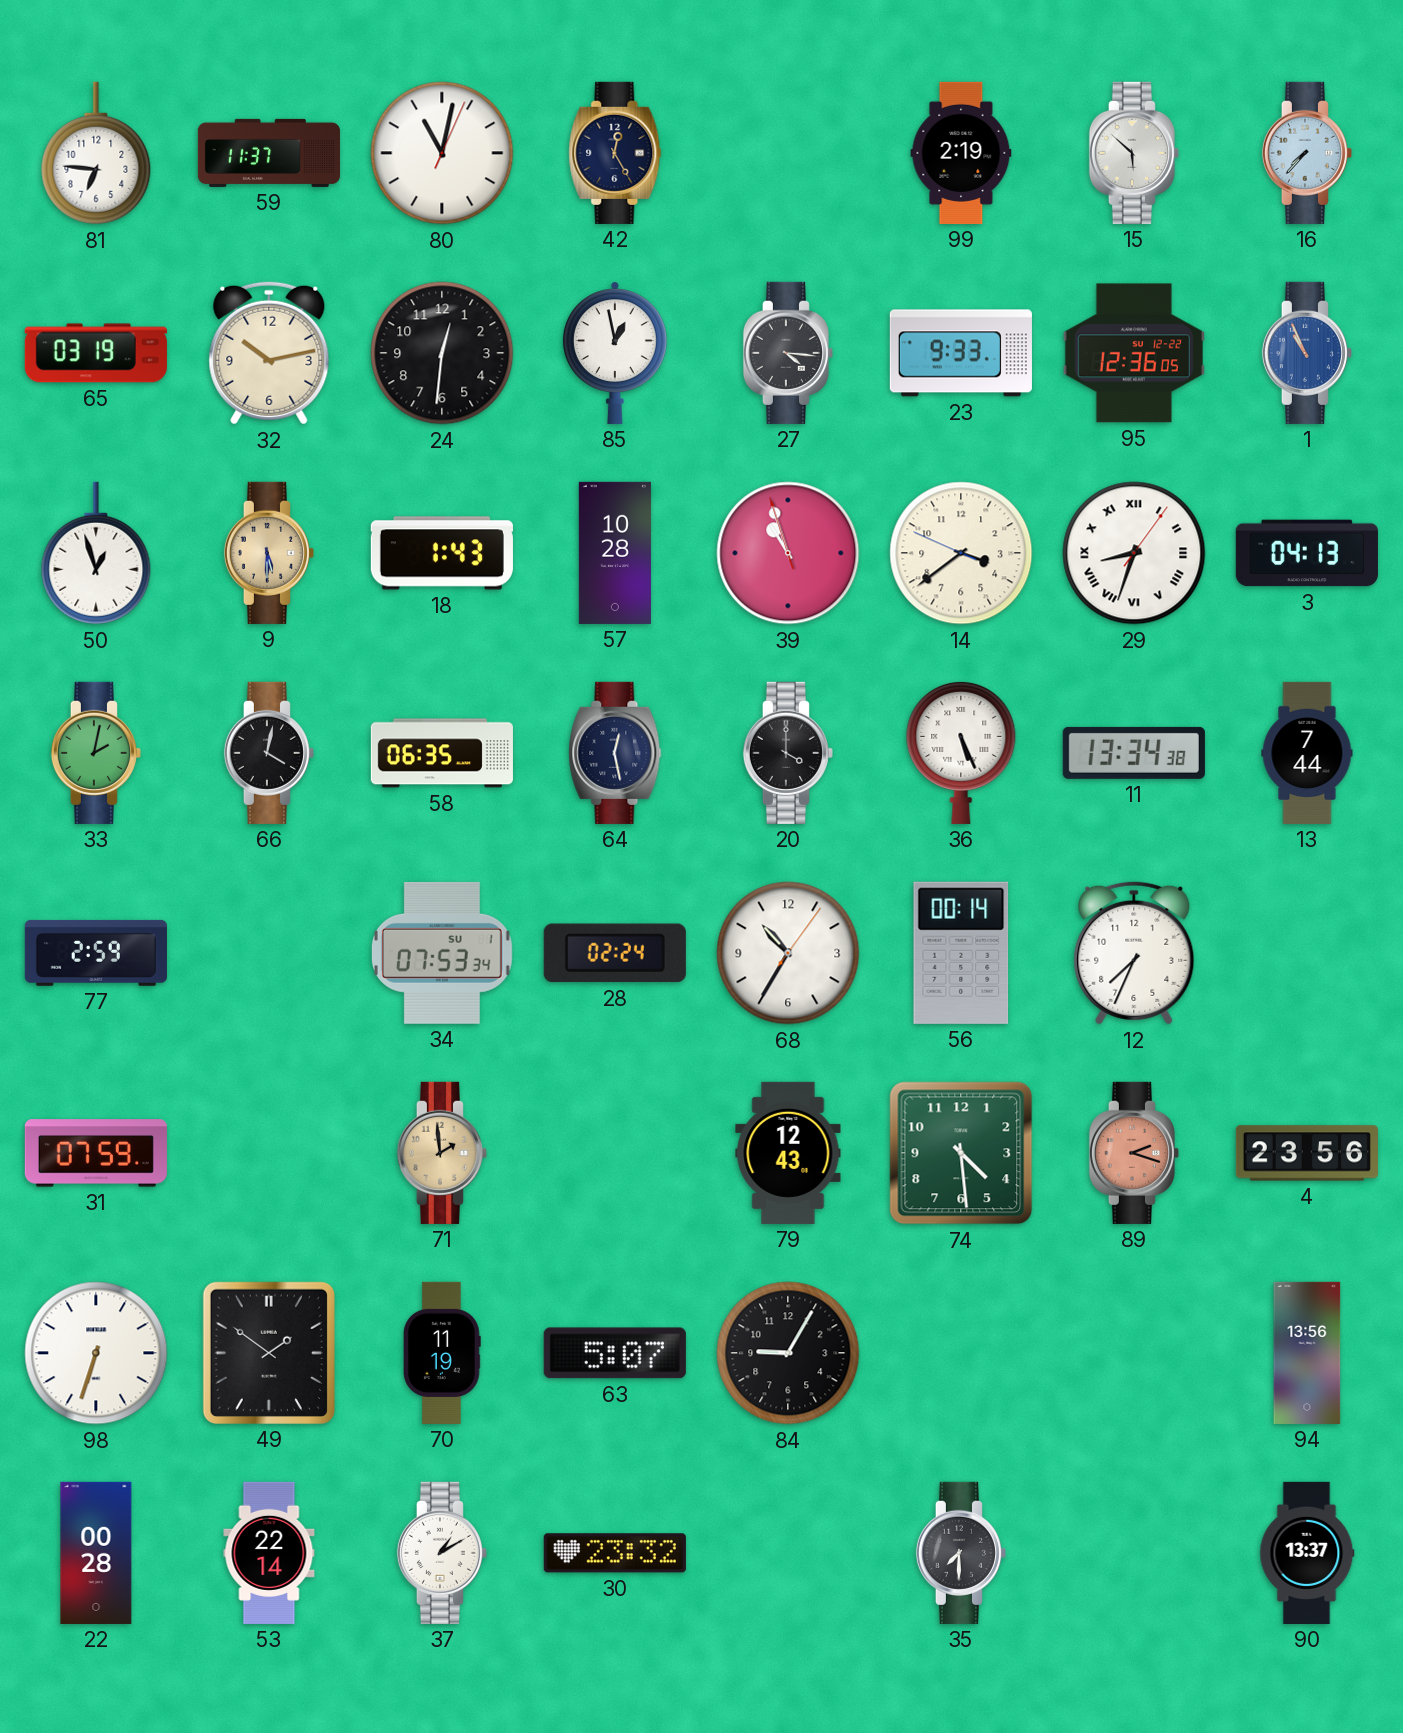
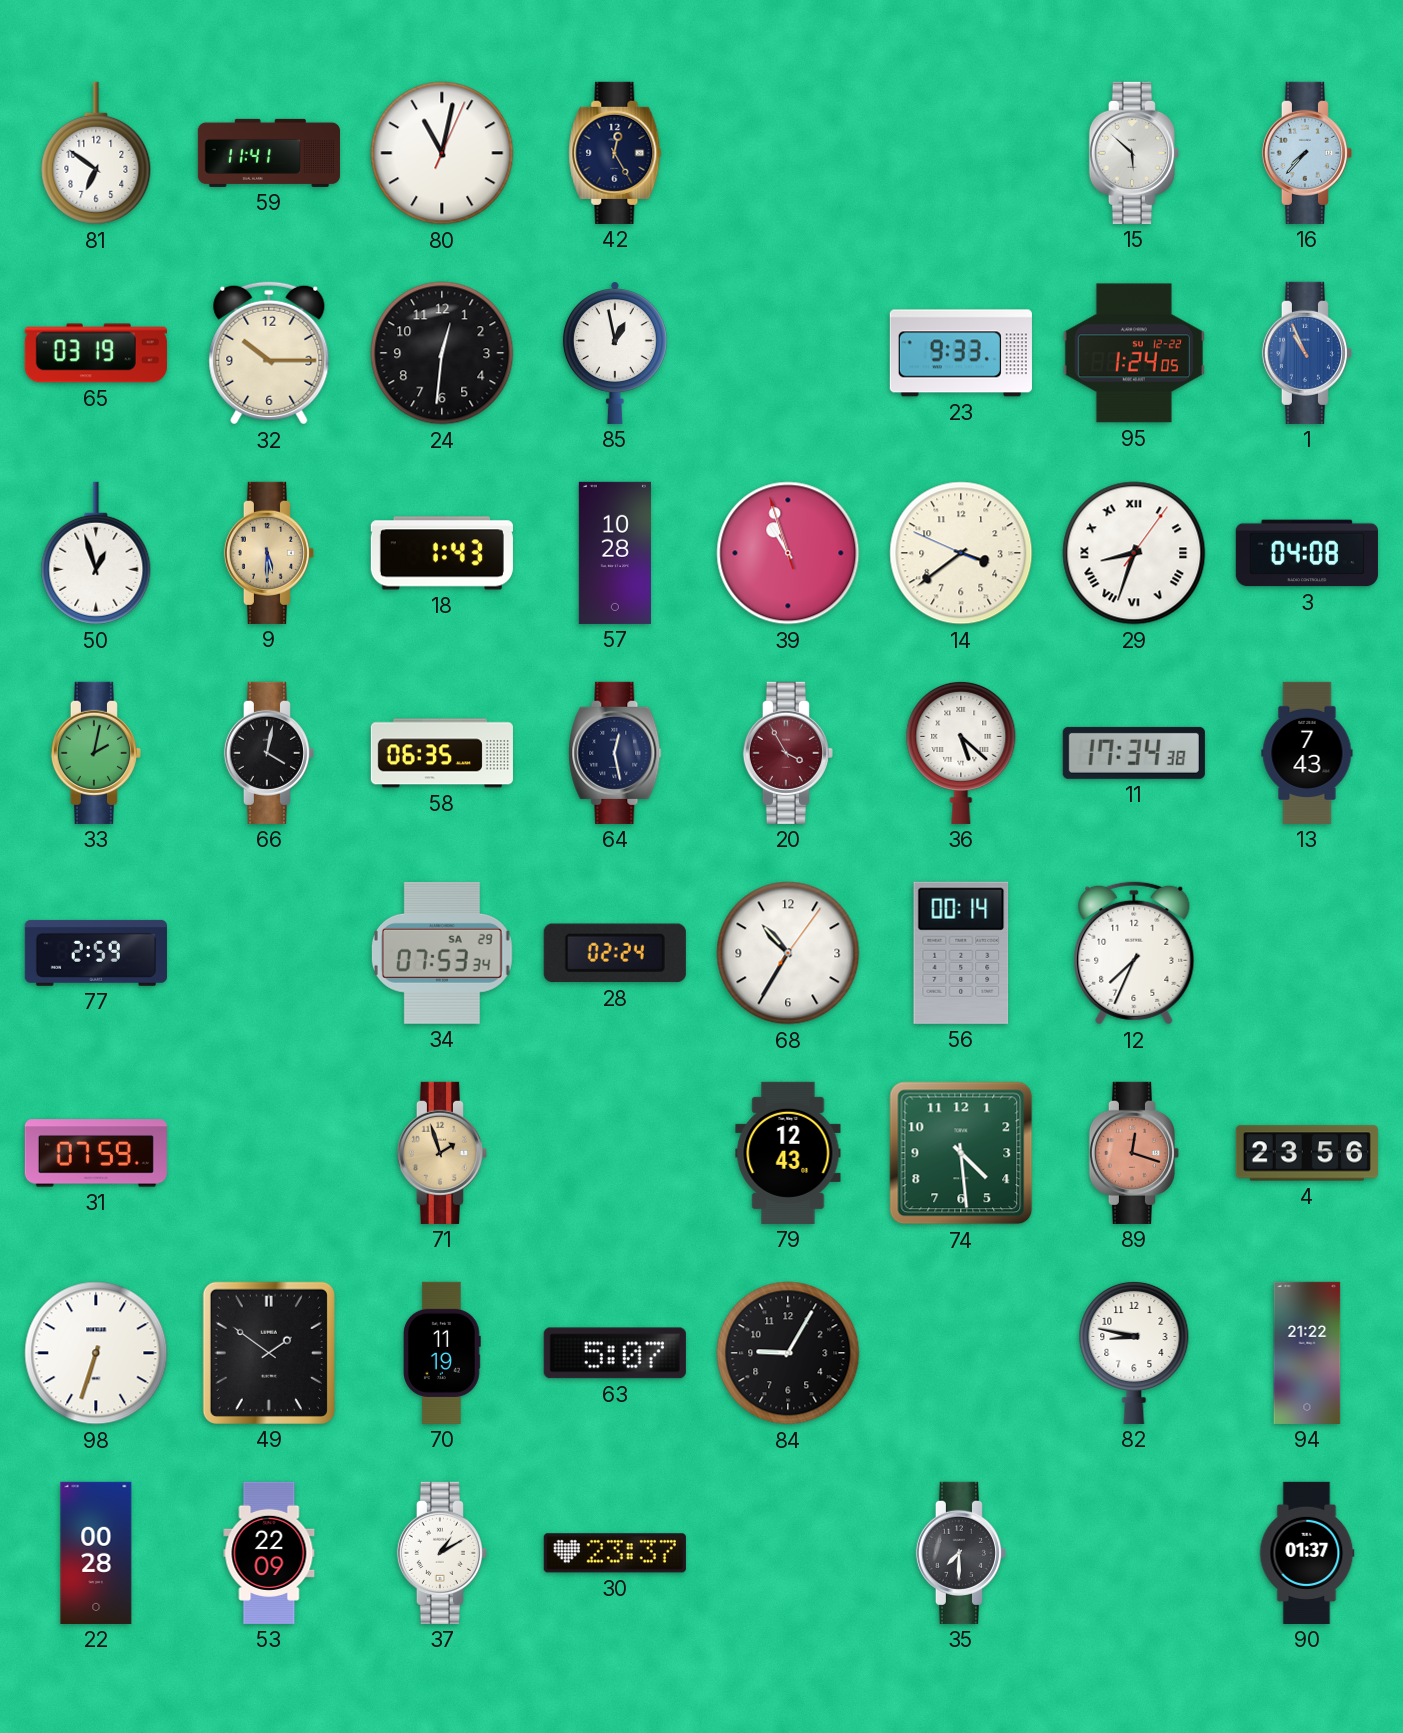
81: 6:46 -> 6:51 (96, 153)
59: 11:37 -> 11:41 (268, 153)
99: 2:19 -> none (961, 153)
32: 10:13 -> 10:15 (269, 353)
27: 4:16 -> none (788, 353)
95: 12:36 -> 1:24 (1134, 353)
3: 04:13 -> 04:08 (1307, 553)
20: 4:00 -> 3:55 (788, 753)
20 dial: black -> burgundy (788, 753)
36: 5:26 -> 5:22 (961, 752)
11: 13:34 -> 17:34 (1134, 753)
13: 7:44 -> 7:43 (1307, 753)
34 date: SU 1 -> SA 29 (442, 953)
71: 1:59 -> 1:57 (442, 1153)
89: 2:18 -> 12:18 (1134, 1153)
82: none -> 8:47 (1134, 1352)
94: 13:56 -> 21:22 (1307, 1353)
53: 22:14 -> 22:09 (269, 1553)
30: 23:32 -> 23:37 (615, 1553)
90: 13:37 -> 01:37 (1307, 1553)
